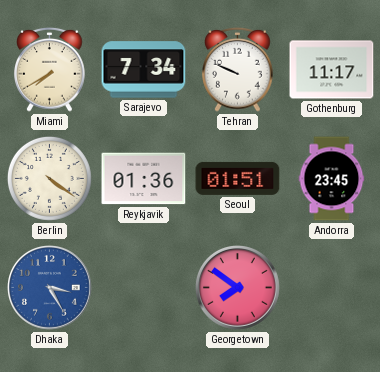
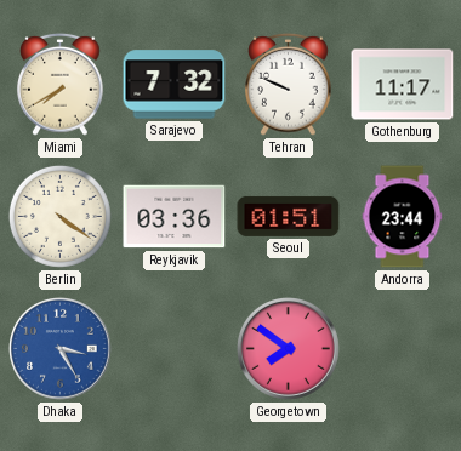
Sarajevo: 7:34 -> 7:32 (175, 85)
Reykjavik: 01:36 -> 03:36 (175, 217)
Andorra: 23:45 -> 23:44 (403, 217)
